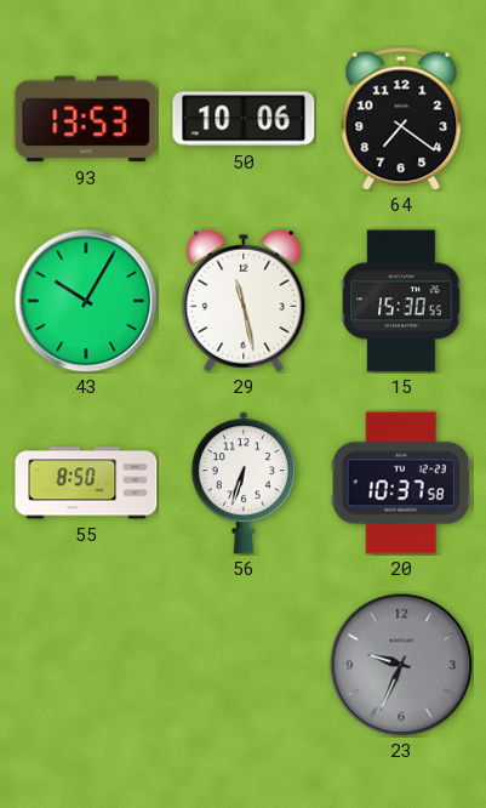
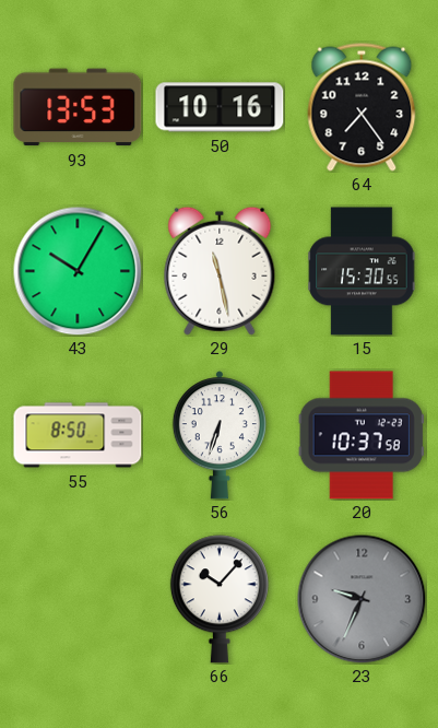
50: 10:06 -> 10:16 (220, 107)
64: 7:21 -> 7:24 (362, 107)
66: none -> 10:07 (220, 599)
